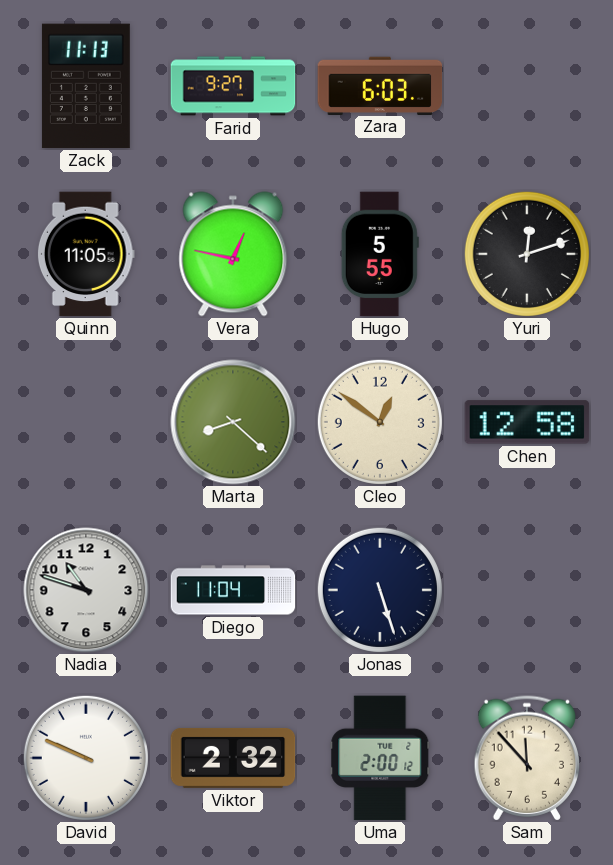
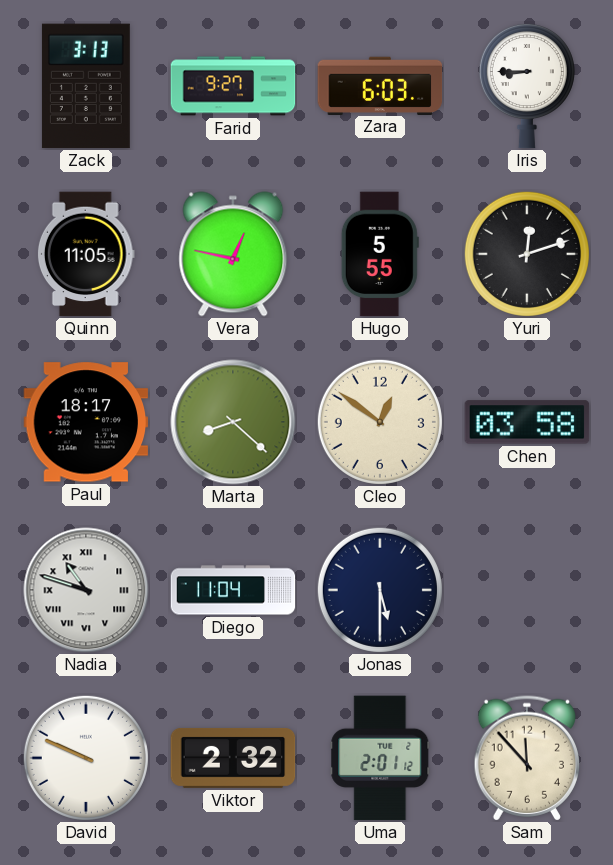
Zack: 11:13 -> 3:13 (86, 86)
Iris: none -> 8:45 (527, 86)
Paul: none -> 18:17 (86, 422)
Chen: 12:58 -> 03:58 (527, 422)
Nadia numerals: Arabic -> Roman (86, 590)
Jonas: 5:27 -> 5:30 (380, 590)
Uma: 2:00 -> 2:01 (380, 758)
